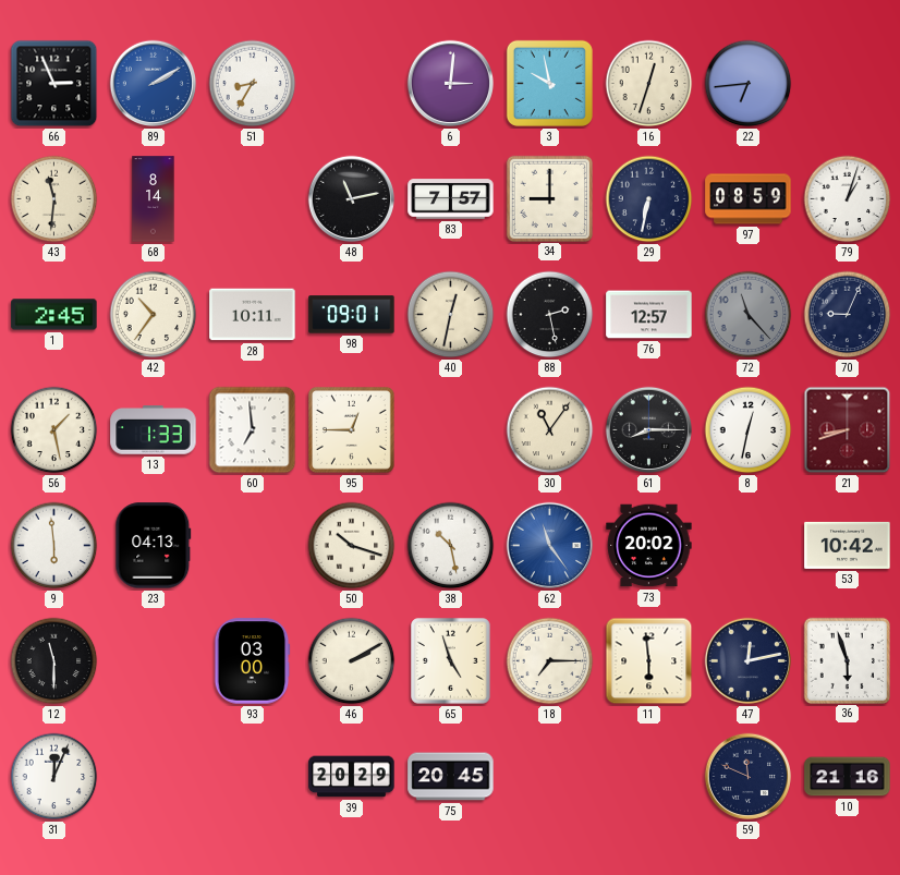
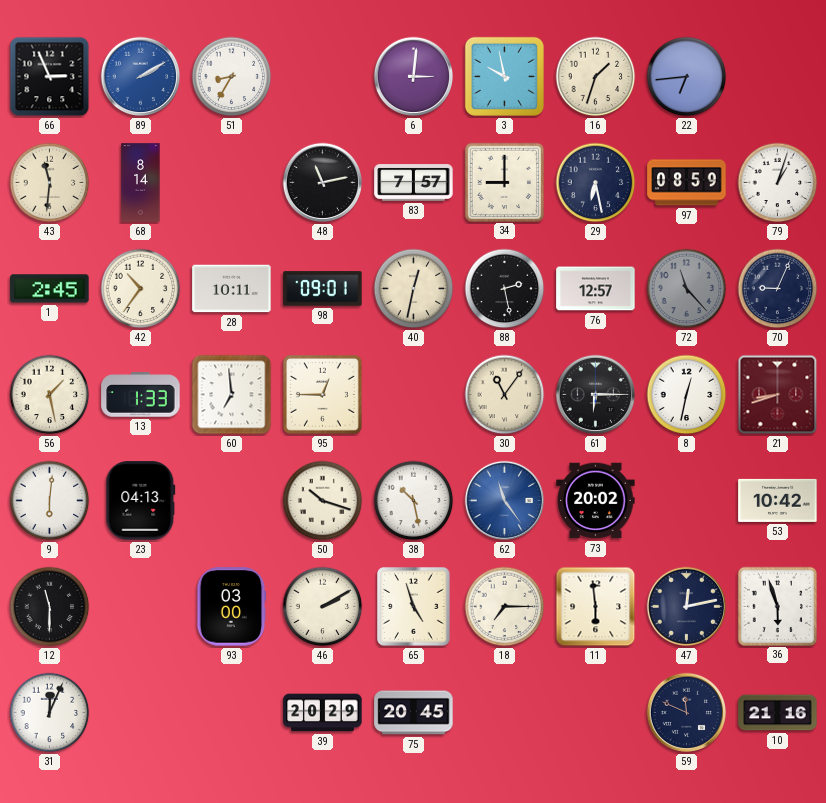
16: 12:33 -> 1:33 (596, 77)
29: 6:32 -> 6:28 (596, 183)
61: 8:15 -> 6:15 (596, 395)
9: 5:59 -> 6:01 (50, 501)
